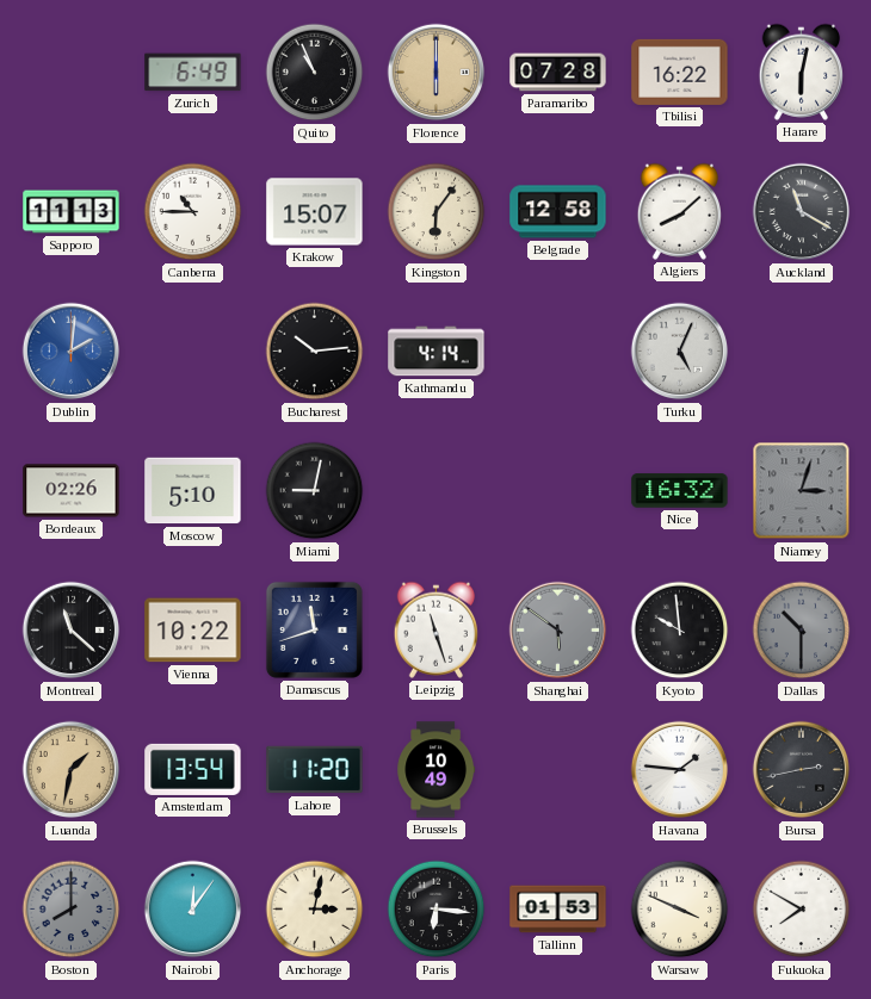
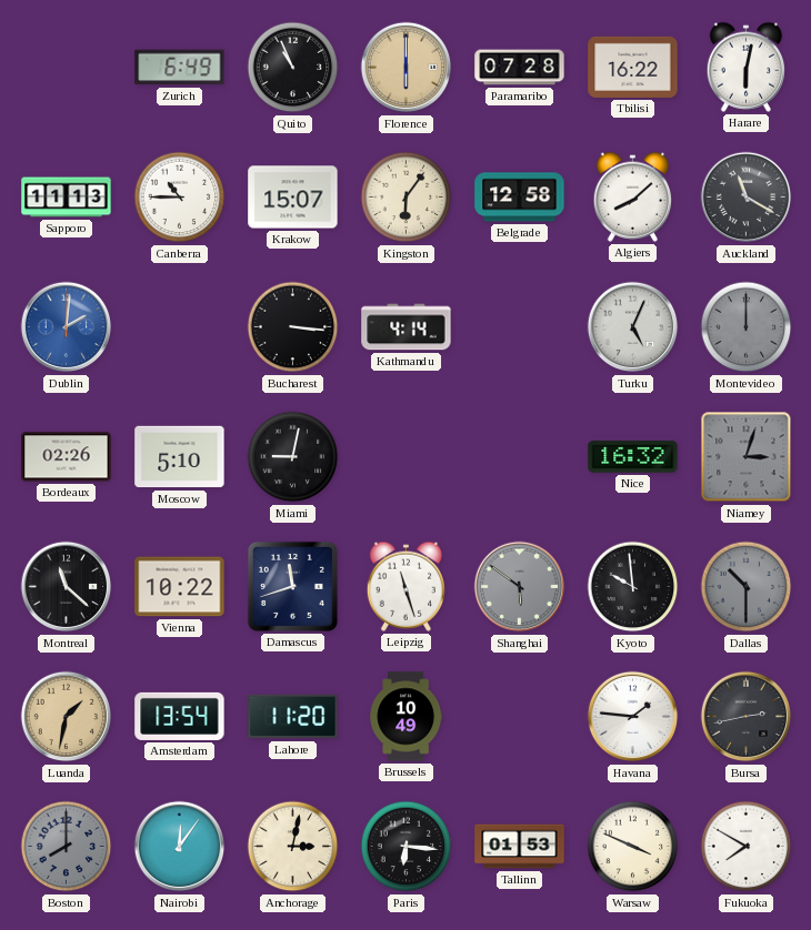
Bucharest: 10:14 -> 3:16 (293, 327)
Montevideo: none -> 12:00 (747, 327)
